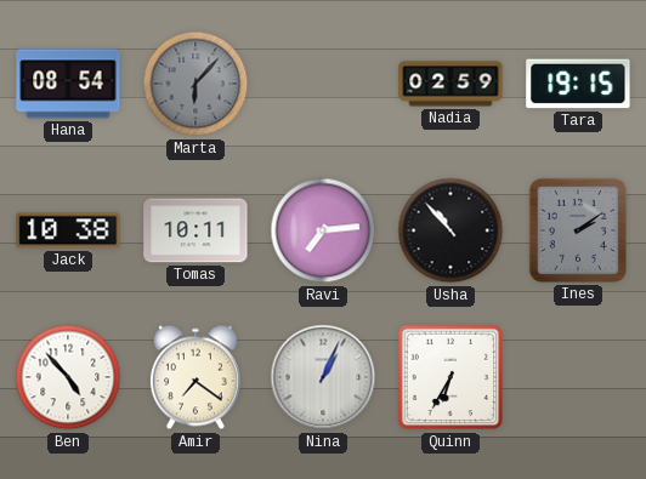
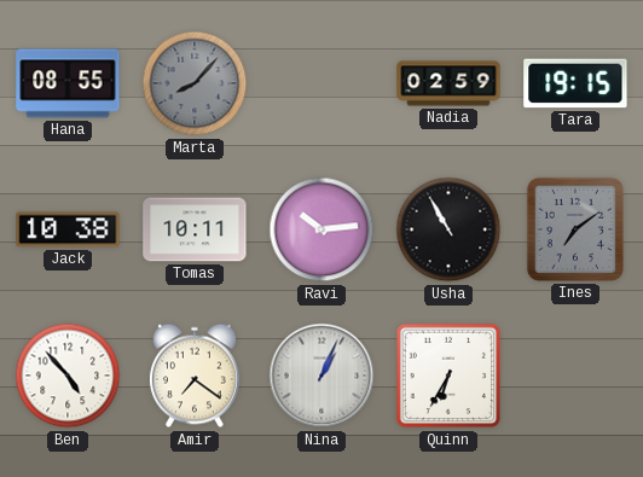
Hana: 08:54 -> 08:55 (68, 83)
Marta: 6:07 -> 8:07 (195, 83)
Ravi: 7:14 -> 10:14 (321, 229)
Usha: 10:53 -> 10:55 (448, 229)
Ines: 2:09 -> 7:09 (575, 229)
